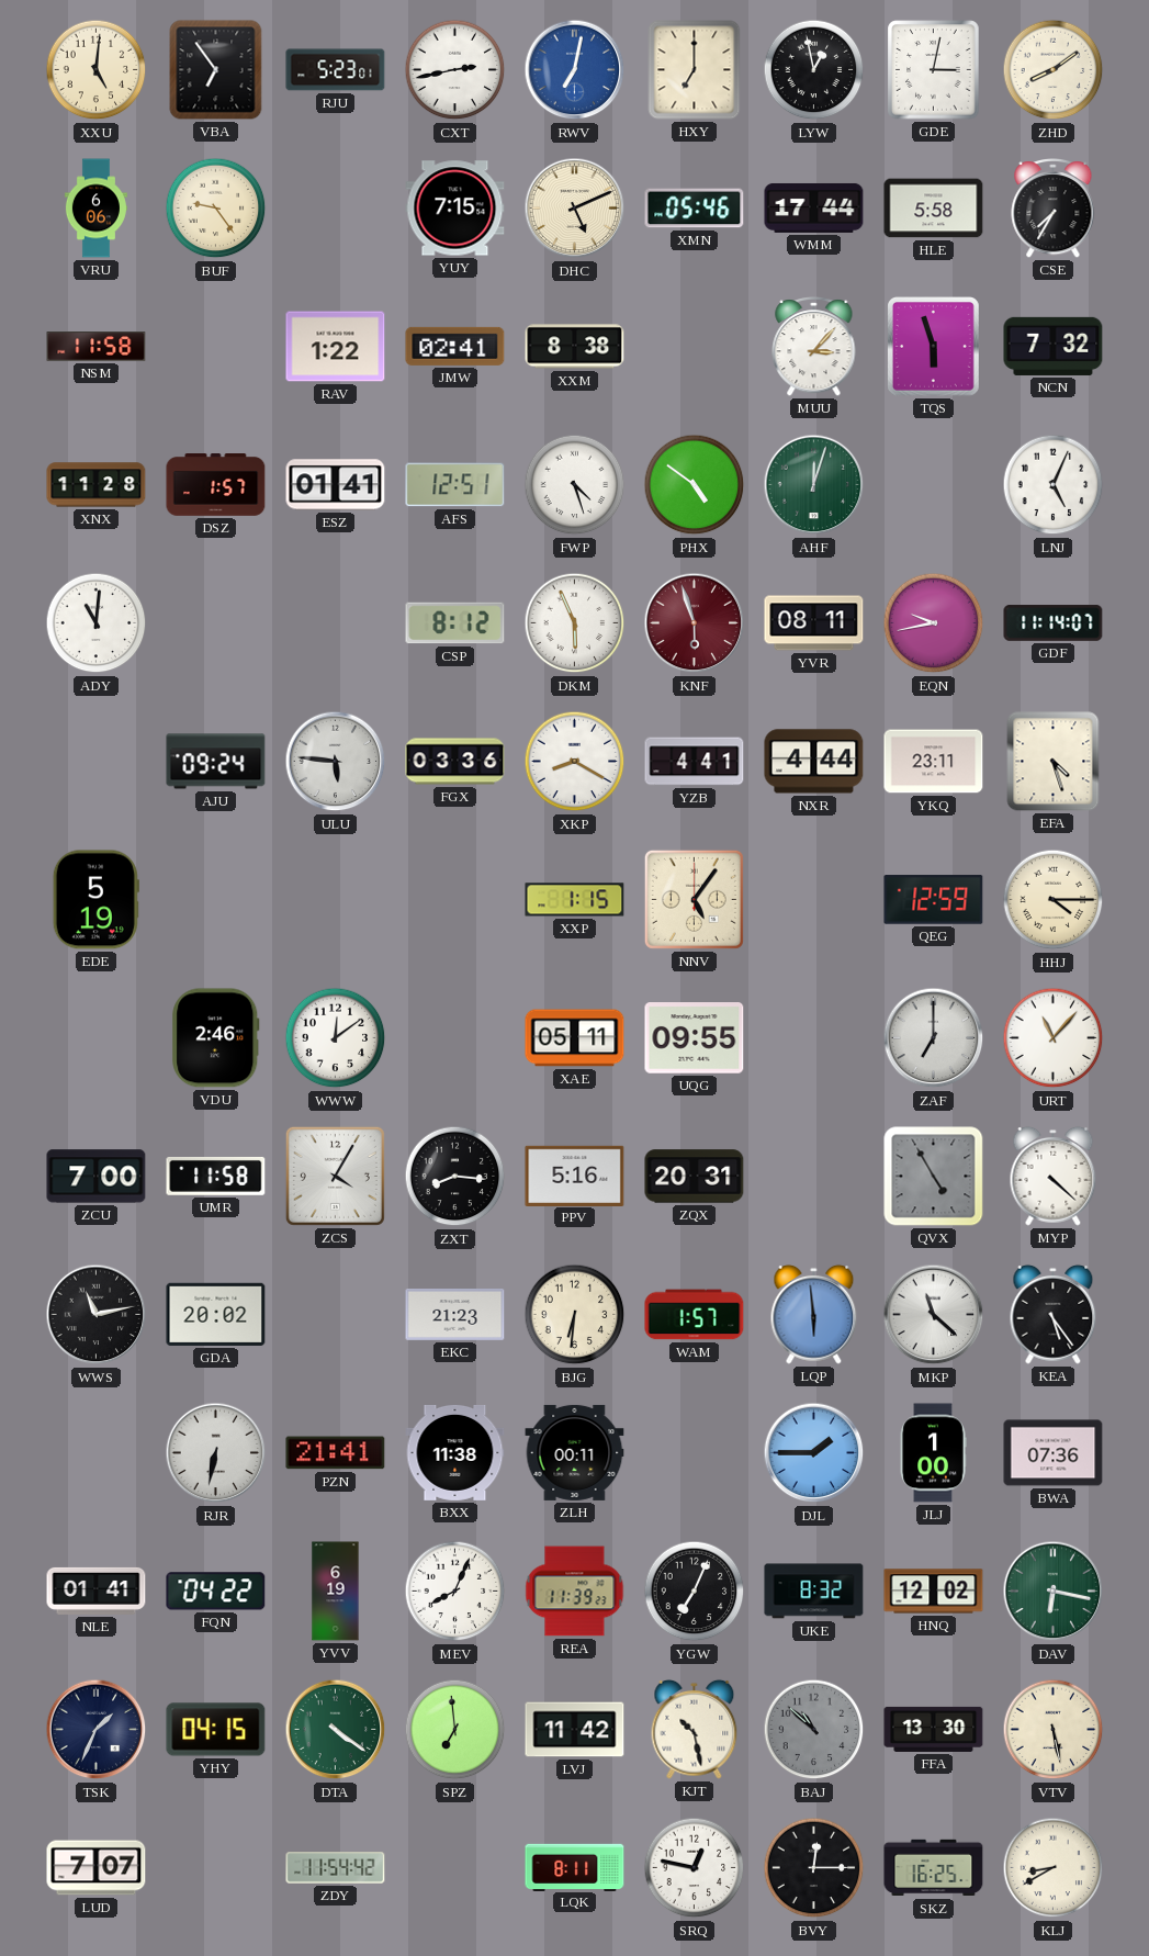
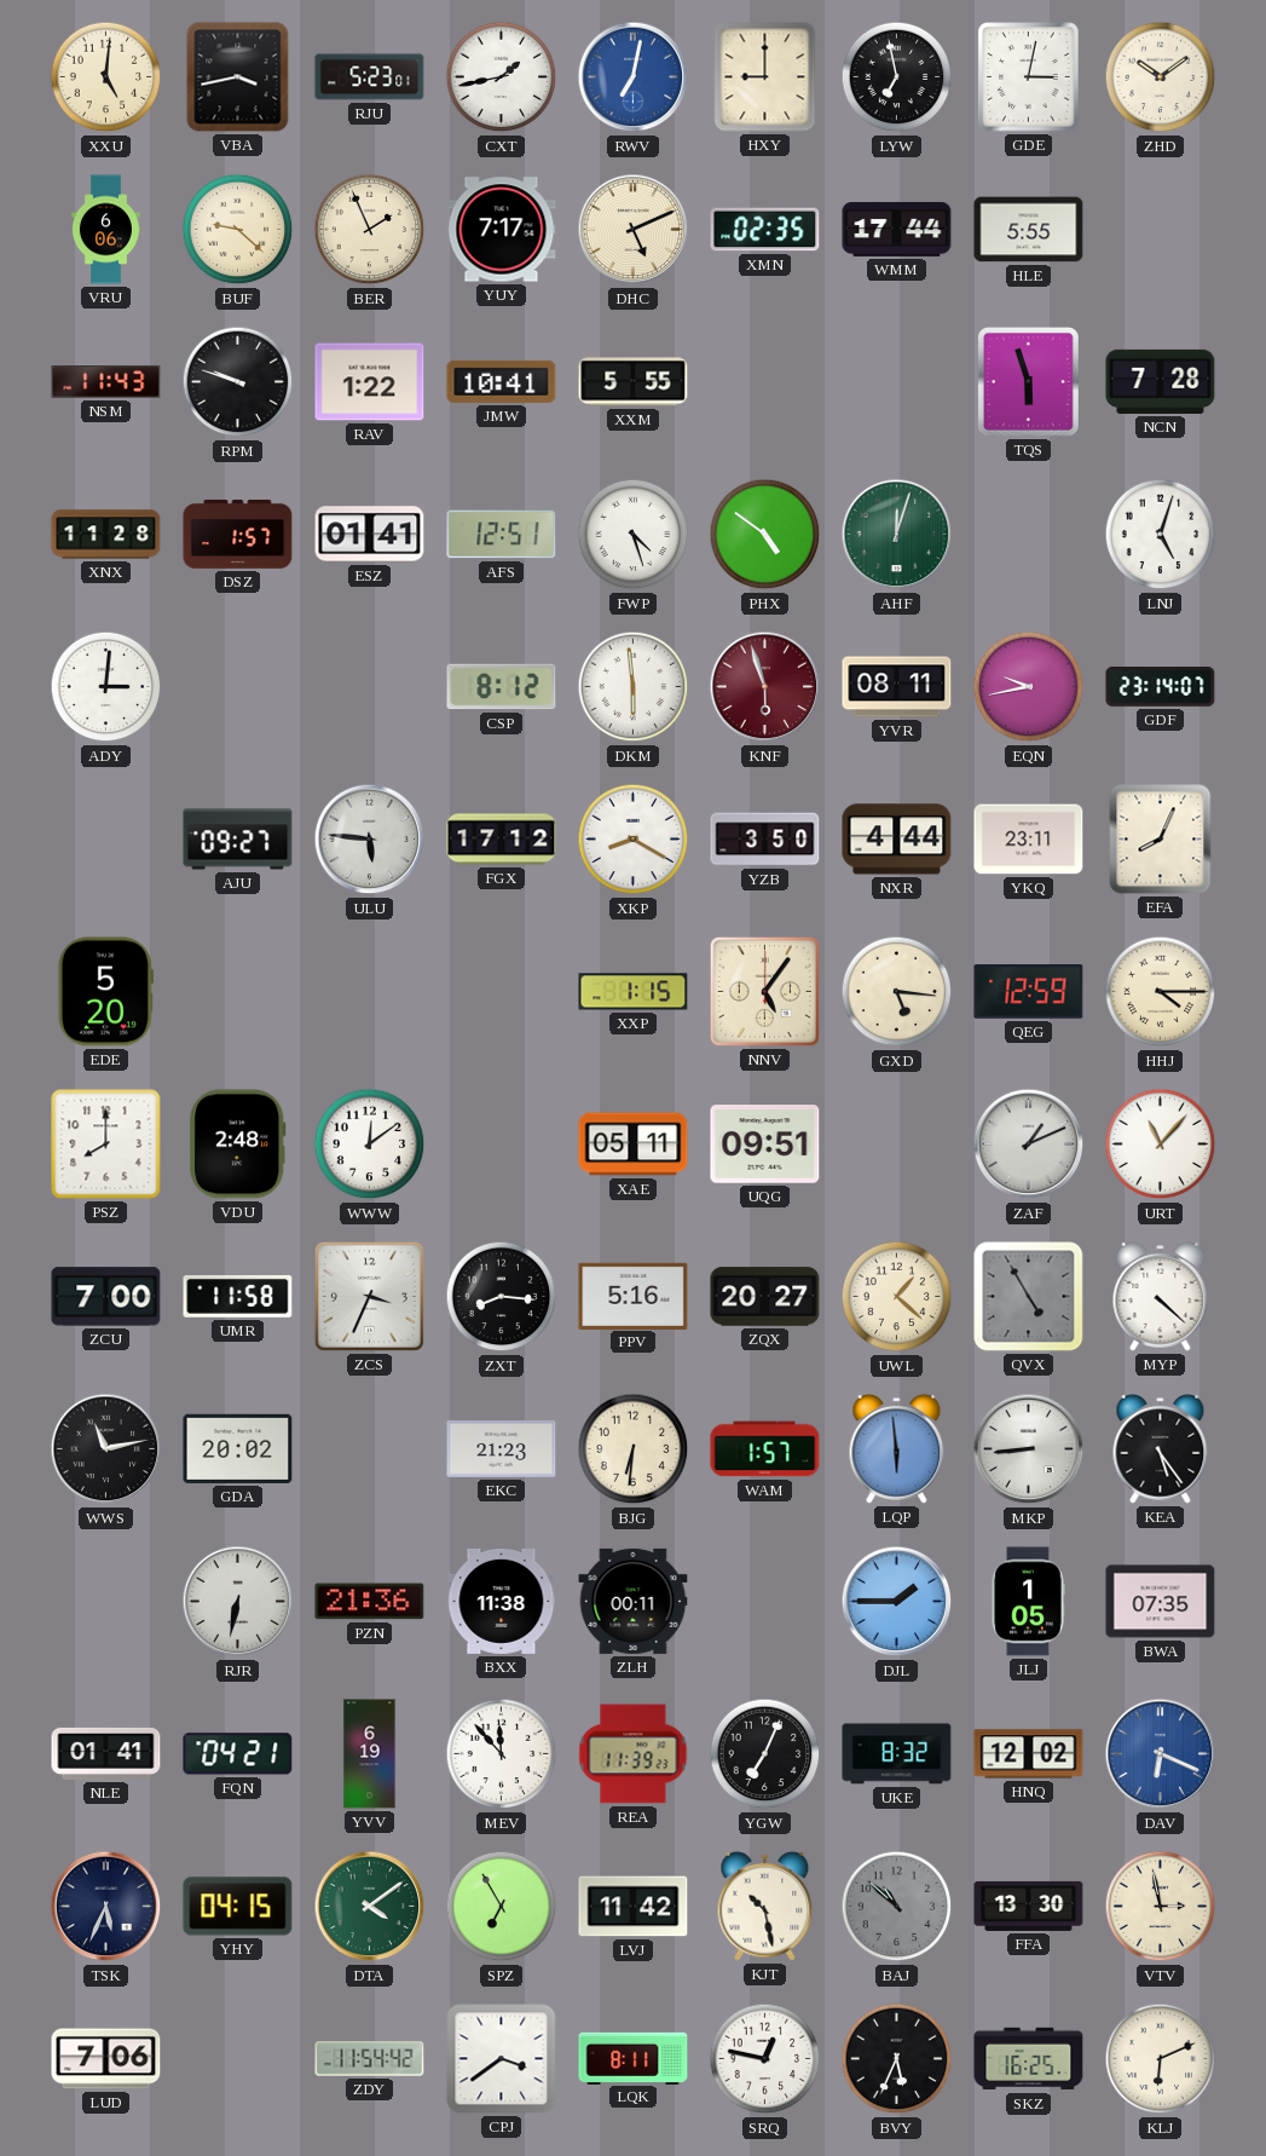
VBA: 6:54 -> 3:43 (238, 77)
CXT: 2:43 -> 1:43 (502, 77)
HXY: 7:00 -> 9:00 (765, 77)
LYW: 12:58 -> 6:58 (897, 77)
ZHD: 8:09 -> 10:09 (1161, 77)
BUF: 9:24 -> 9:22 (238, 230)
BER: none -> 1:56 (370, 230)
YUY: 7:15 -> 7:17 (502, 230)
XMN: 05:46 -> 02:35 (765, 230)
HLE: 5:58 -> 5:55 (1029, 230)
CSE: 7:35 -> none (1054, 209)
NSM: 11:58 -> 11:43 (106, 382)
RPM: none -> 9:48 (238, 382)
JMW: 02:41 -> 10:41 (502, 381)
XXM: 8:38 -> 5:55 (634, 382)
MUU: 3:07 -> none (814, 347)
NCN: 7:32 -> 7:28 (1161, 381)
LNJ: 5:04 -> 5:03 (1161, 535)
ADY: 11:01 -> 3:01 (106, 687)
DKM: 5:56 -> 5:59 (634, 687)
GDF: 11:14 -> 23:14 (1161, 687)
AJU: 09:24 -> 09:27 (238, 840)
FGX: 03:36 -> 17:12 (502, 840)
YZB: 4:41 -> 3:50 (765, 840)
EFA: 4:27 -> 8:04 (1161, 840)
EDE: 5:19 -> 5:20 (105, 992)
GXD: none -> 5:16 (897, 992)
PSZ: none -> 8:00 (106, 1145)
VDU: 2:46 -> 2:48 (238, 1145)
UQG: 09:55 -> 09:51 (765, 1145)
ZAF: 7:00 -> 1:11 (1029, 1145)
ZCS: 4:05 -> 3:34 (369, 1296)
ZQX: 20:31 -> 20:27 (765, 1297)
UWL: none -> 1:22 (897, 1297)
MKP: 11:22 -> 8:44 (1029, 1449)
PZN: 21:41 -> 21:36 (370, 1602)
JLJ: 1:00 -> 1:05 (1028, 1602)
BWA: 07:36 -> 07:35 (1161, 1602)
FQN: 04:22 -> 04:21 (238, 1754)
MEV: 8:04 -> 11:53 (502, 1754)
DAV: 6:17 -> 6:19 (1161, 1754)
DAV dial: green -> blue (1161, 1754)
TSK: 1:34 -> 5:34 (106, 1907)
DTA: 4:21 -> 4:09 (370, 1907)
SPZ: 6:59 -> 6:55 (502, 1907)
VTV: 5:28 -> 2:58 (1161, 1907)
LUD: 7:07 -> 7:06 (106, 2059)
CPJ: none -> 3:39 (502, 2059)
BVY: 12:15 -> 5:34 (897, 2059)
KLJ: 8:40 -> 6:11 (1161, 2059)
